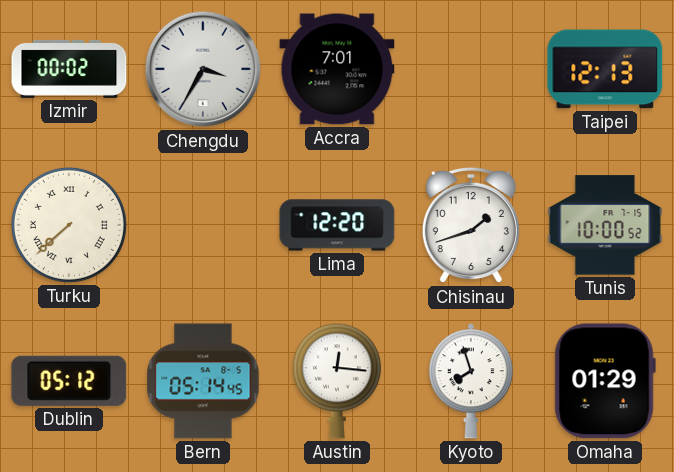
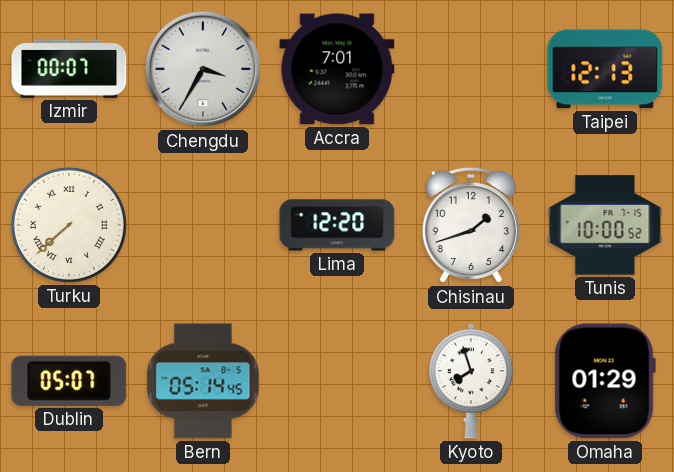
Izmir: 00:02 -> 00:07 (69, 69)
Dublin: 05:12 -> 05:07 (69, 381)
Austin: 12:16 -> none (337, 381)
